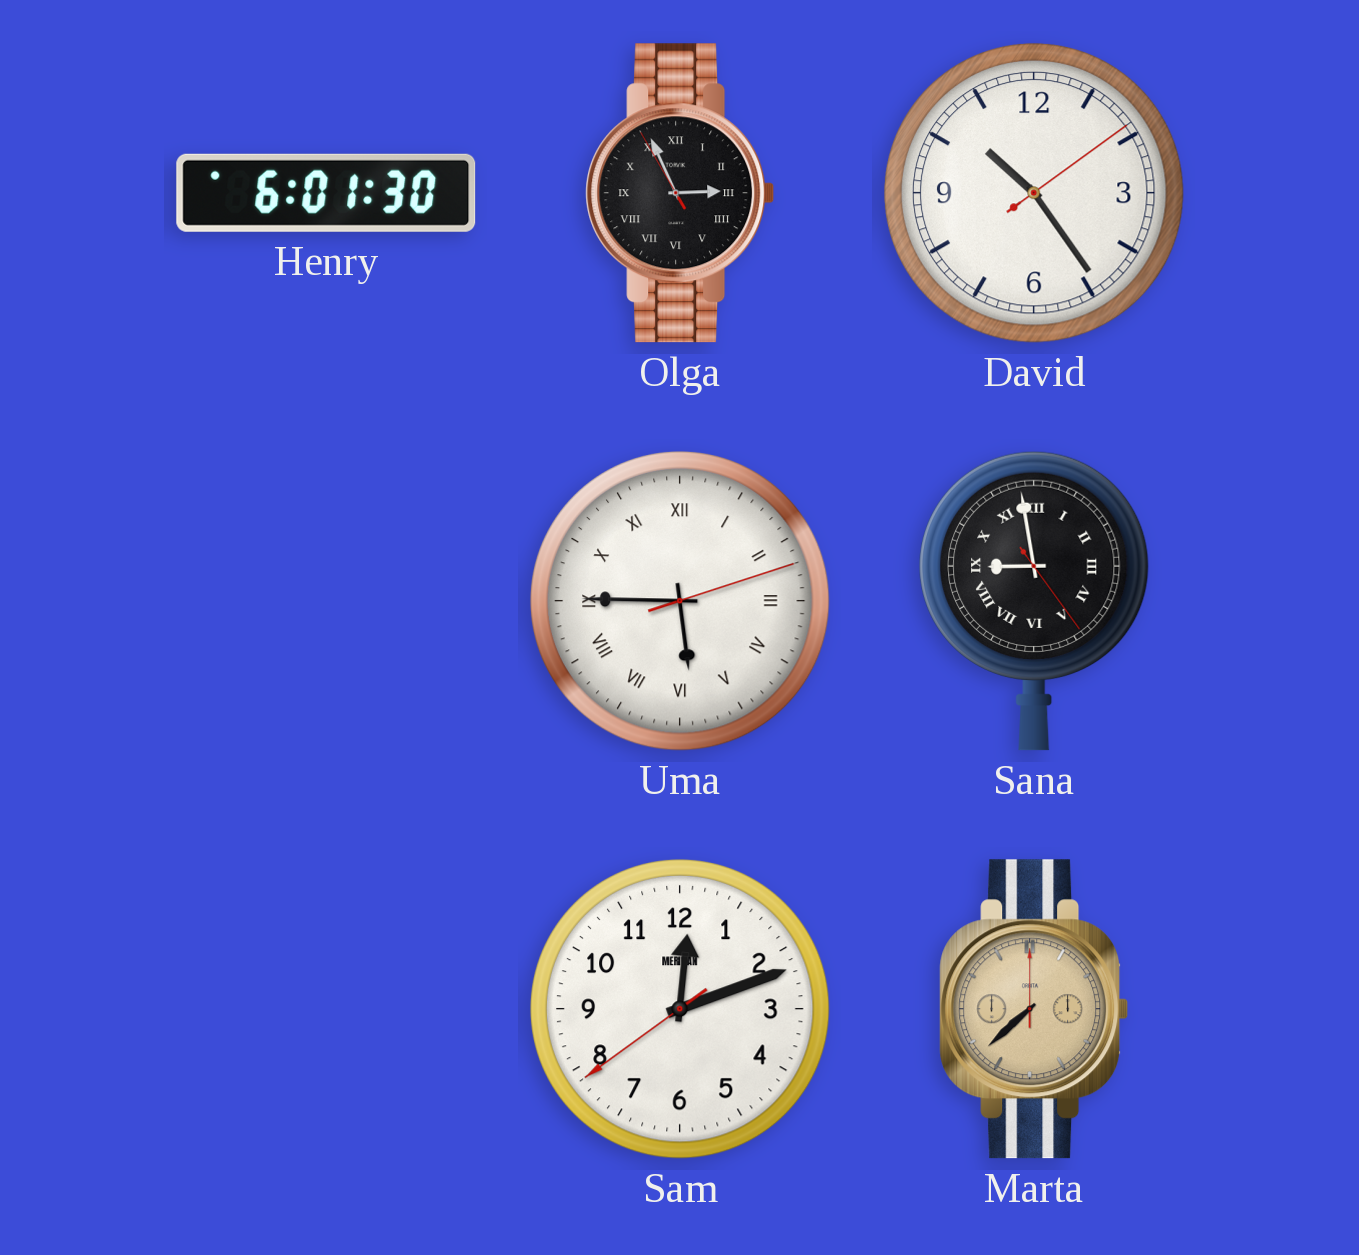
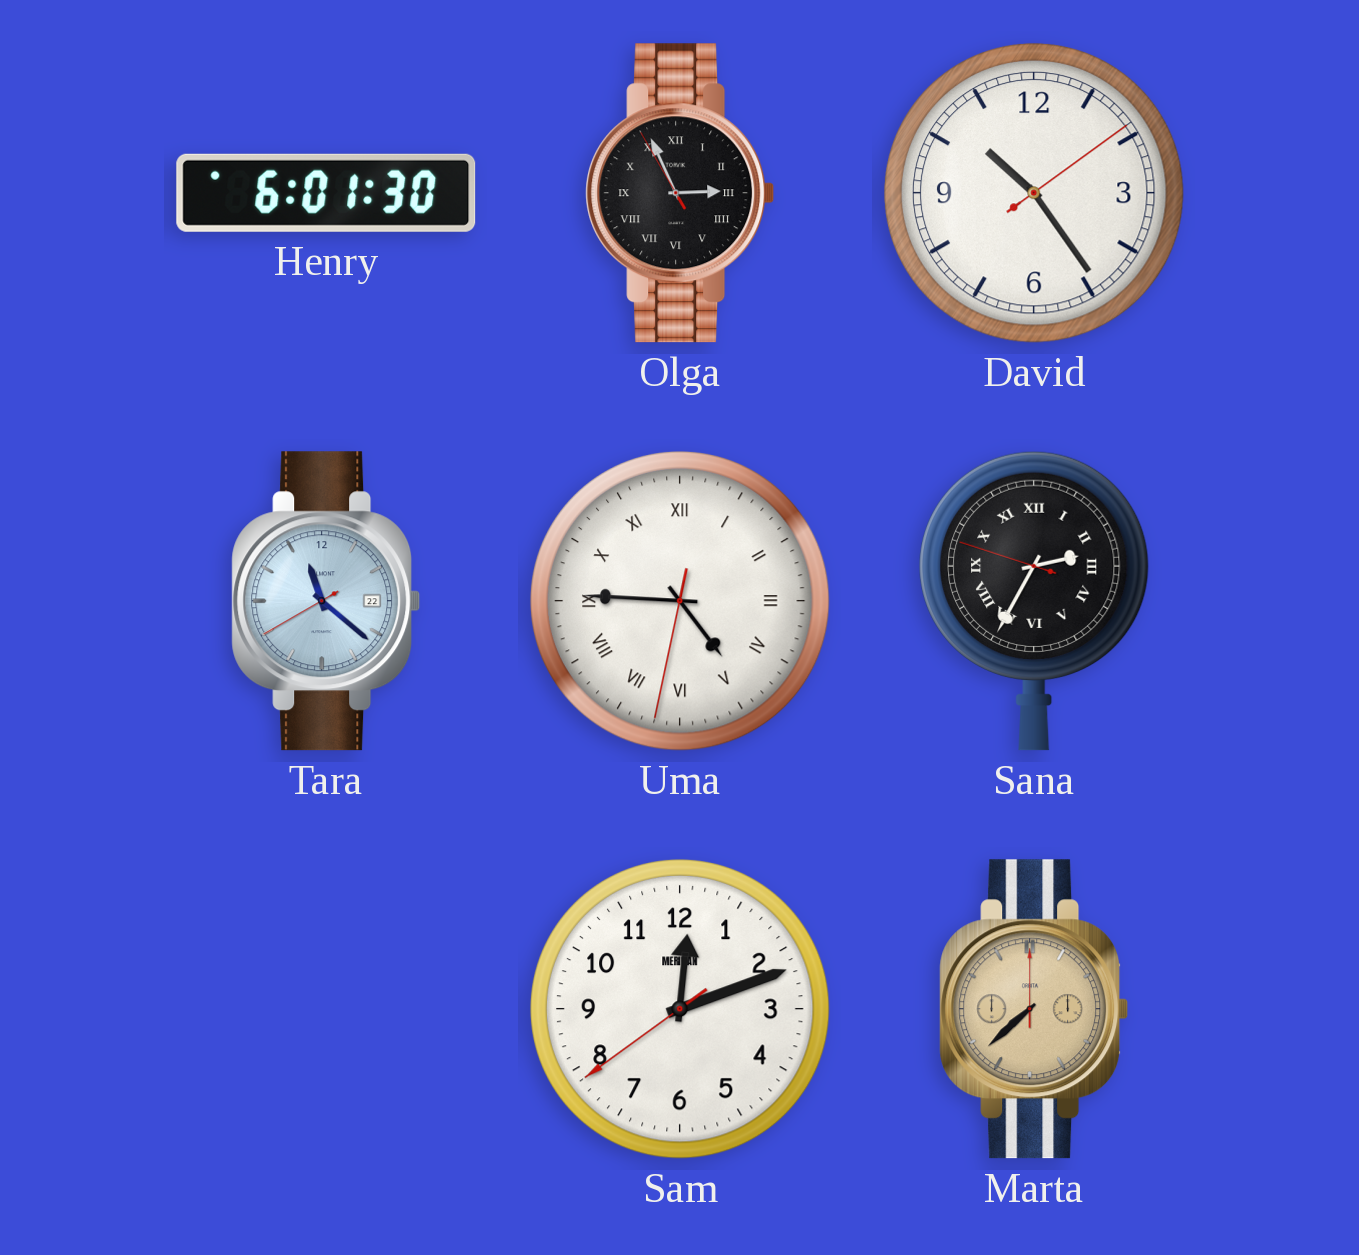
Tara: none -> 11:21 (326, 601)
Uma: 5:45 -> 4:45 (680, 601)
Sana: 8:58 -> 2:34 (1035, 601)
